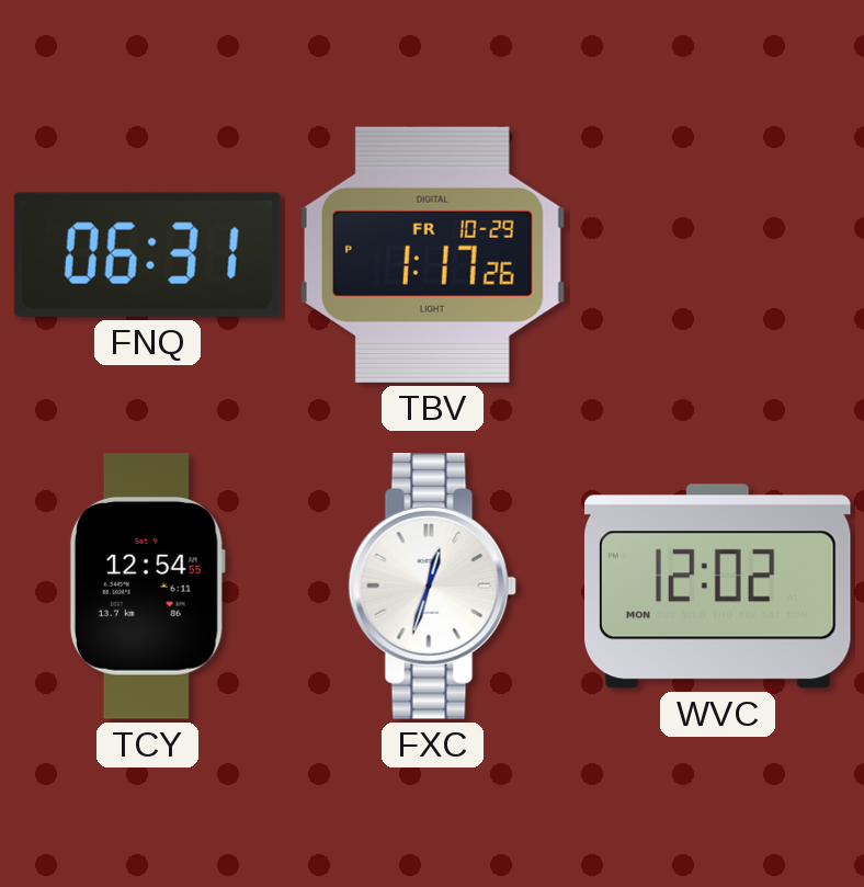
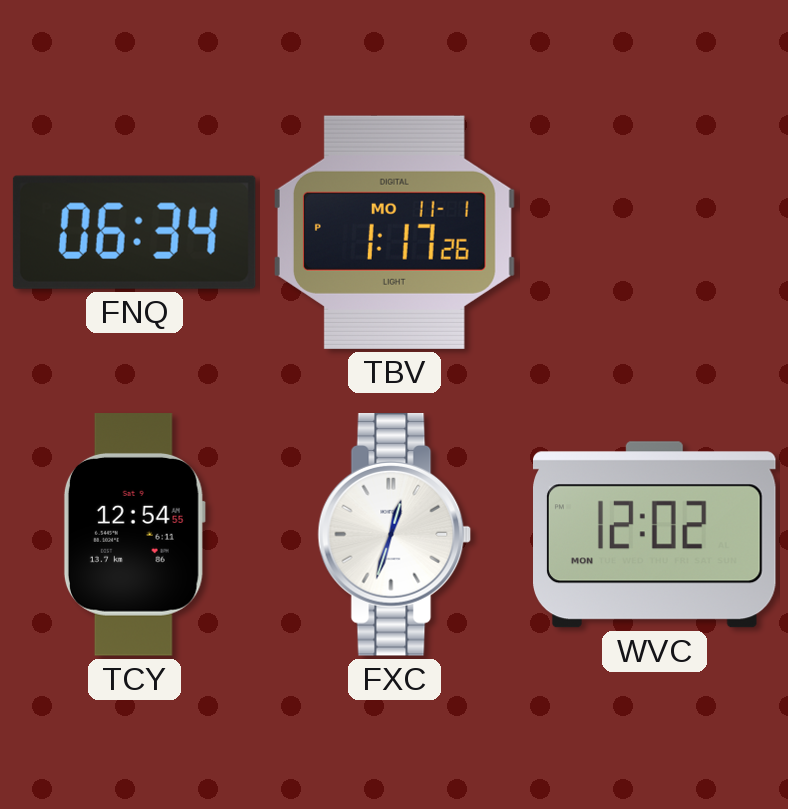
FNQ: 06:31 -> 06:34 (134, 232)
TBV date: FR 10-29 -> MO 11-1 (394, 232)
